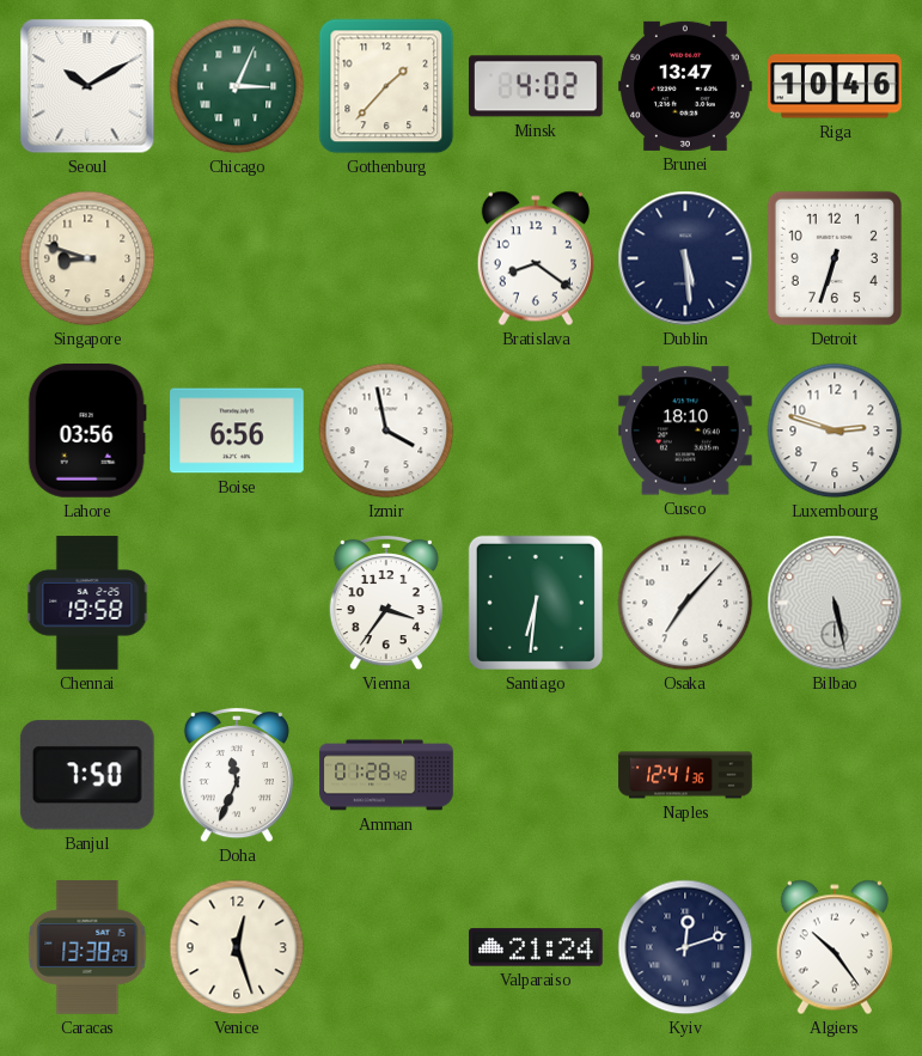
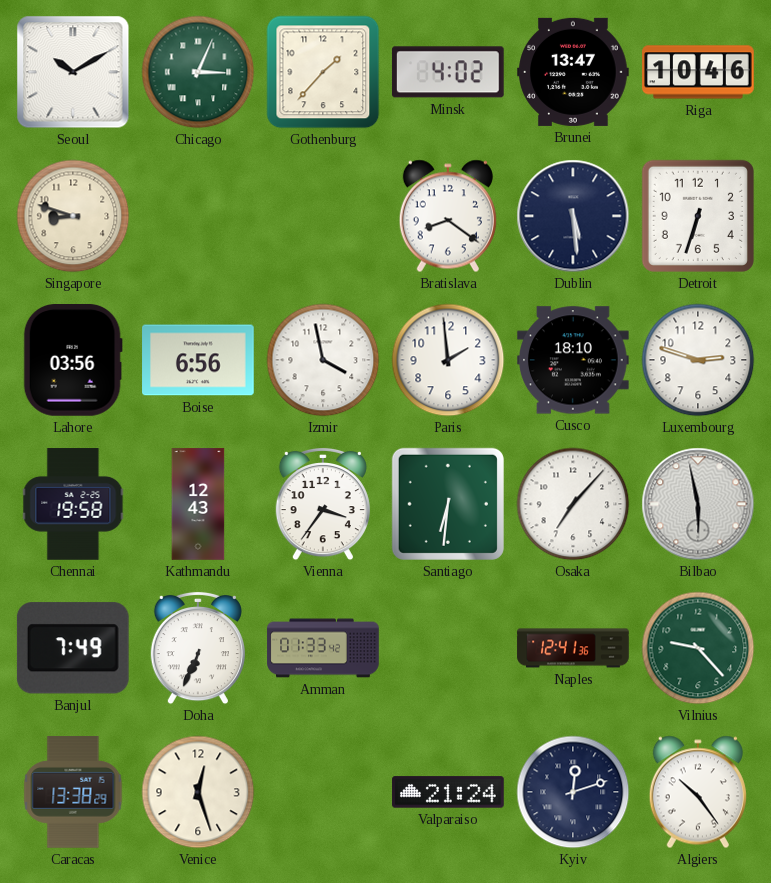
Paris: none -> 1:59 (448, 360)
Kathmandu: none -> 12:43 (198, 504)
Bilbao: 5:28 -> 5:58 (698, 504)
Banjul: 7:50 -> 7:49 (73, 648)
Doha: 11:34 -> 6:34 (198, 648)
Amman: 01:28 -> 01:33 (323, 648)
Vilnius: none -> 9:23 (698, 648)
